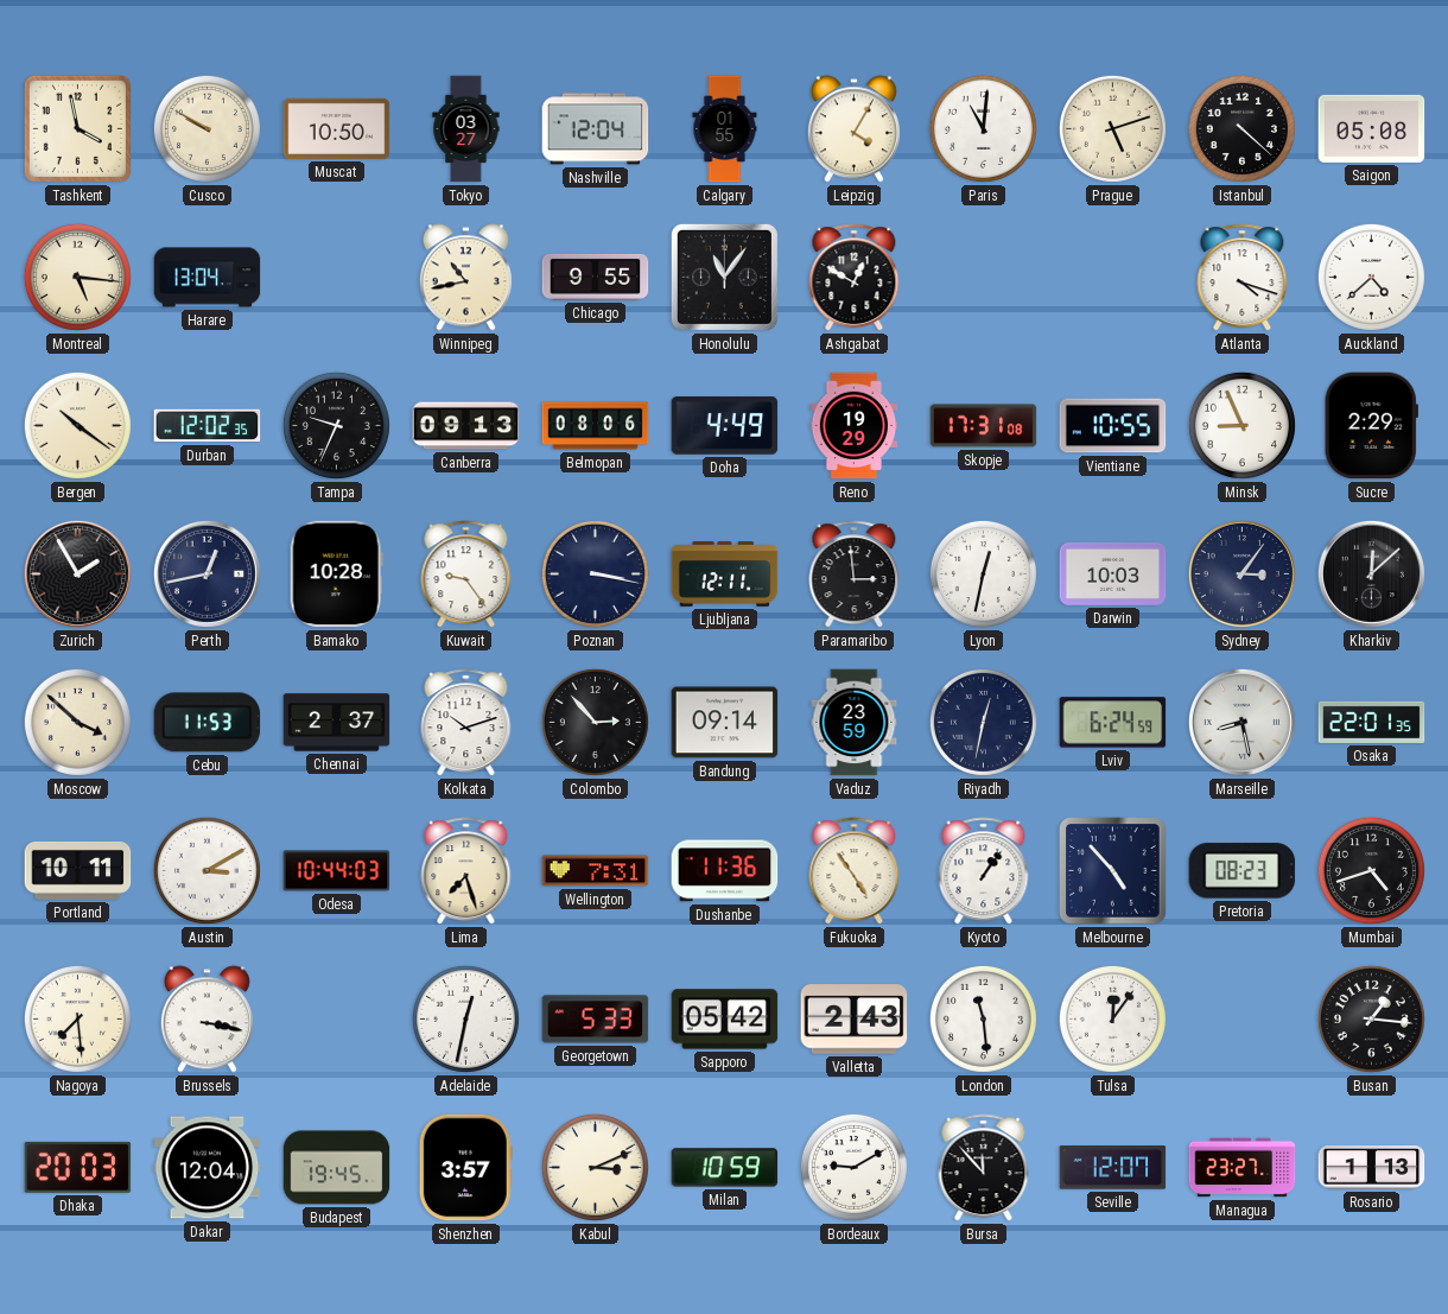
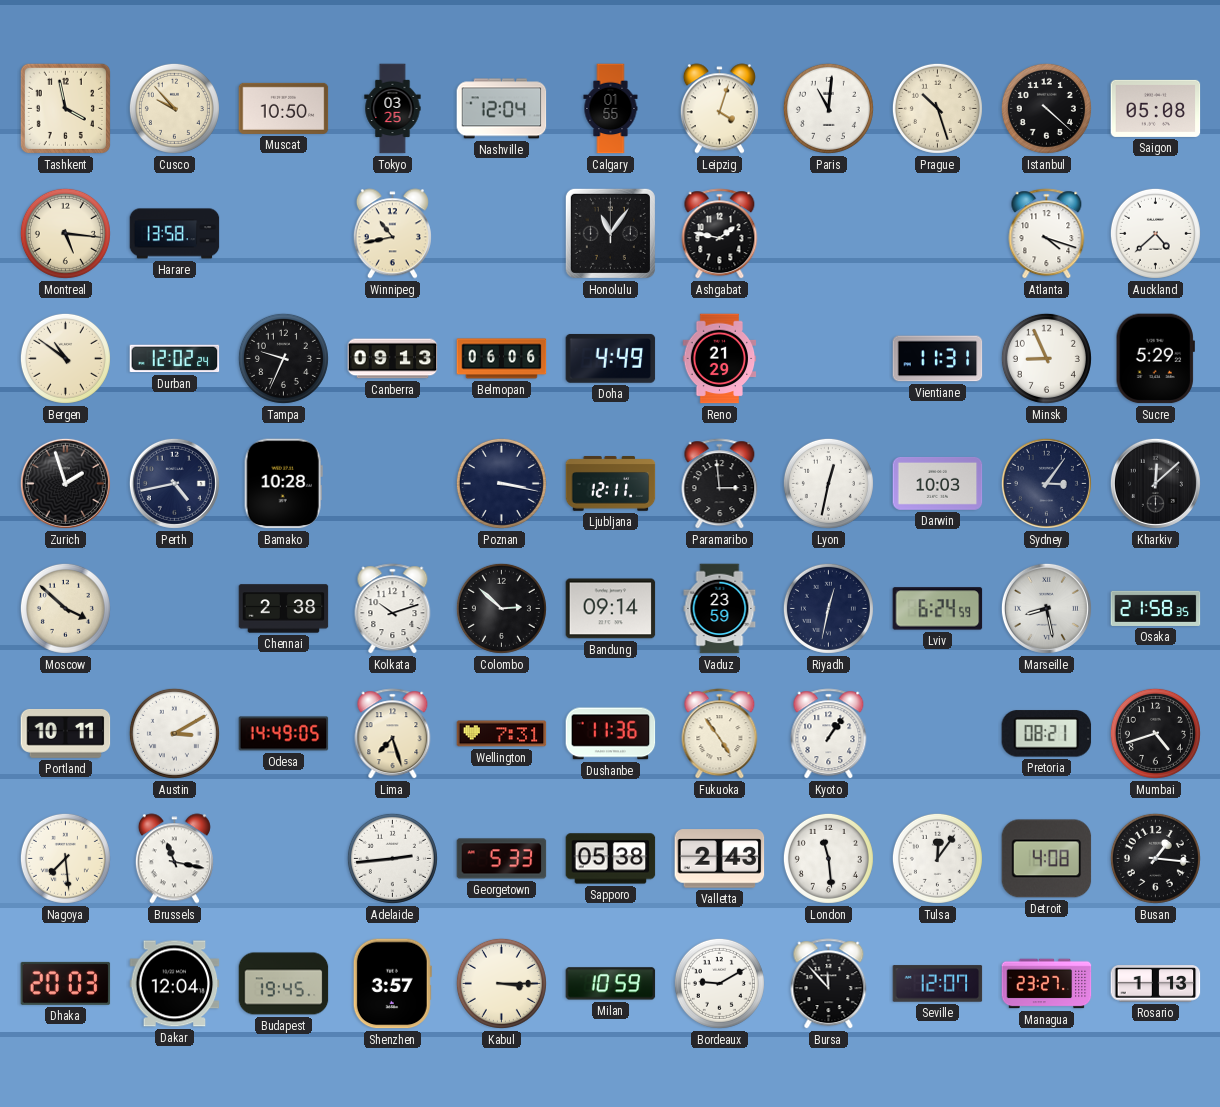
Cusco: 9:50 -> 9:53 (174, 108)
Tokyo: 03:27 -> 03:25 (393, 109)
Leipzig: 4:05 -> 4:03 (719, 109)
Prague: 5:12 -> 10:27 (937, 108)
Harare: 13:04 -> 13:58 (175, 234)
Chicago: 9:55 -> none (596, 277)
Ashgabat: 12:50 -> 1:47 (720, 234)
Bergen: 10:21 -> 10:51 (65, 358)
Durban: 12:02:35 -> 12:02:24 (175, 359)
Belmopan: 08:06 -> 06:06 (502, 359)
Reno: 19:29 -> 21:29 (720, 359)
Skopje: 17:31 -> none (984, 426)
Vientiane: 10:55 -> 11:31 (938, 359)
Sucre: 2:29 -> 5:29 (1155, 359)
Zurich: 1:55 -> 1:57 (65, 483)
Perth: 12:43 -> 4:43 (174, 483)
Kuwait: 9:24 -> none (466, 575)
Cebu: 11:53 -> none (208, 723)
Chennai: 2:37 -> 2:38 (284, 609)
Colombo: 2:53 -> 2:52 (501, 608)
Osaka: 22:01 -> 21:58 (1156, 608)
Odesa: 10:44 -> 14:49 (284, 734)
Melbourne: 4:53 -> none (1113, 871)
Pretoria: 08:23 -> 08:21 (1047, 734)
Brussels: 3:17 -> 11:17 (174, 859)
Adelaide: 12:32 -> 2:44 (392, 858)
Sapporo: 05:42 -> 05:38 (611, 859)
Detroit: none -> 4:08 (1047, 859)
Kabul: 3:11 -> 3:15 (501, 983)
